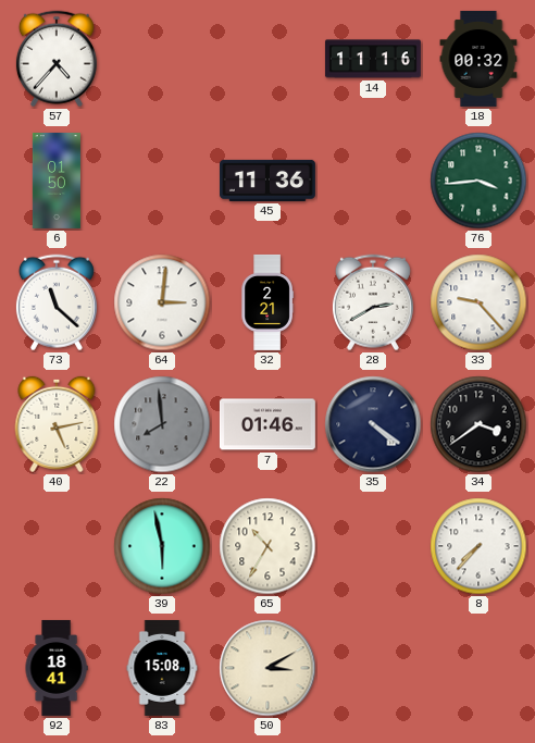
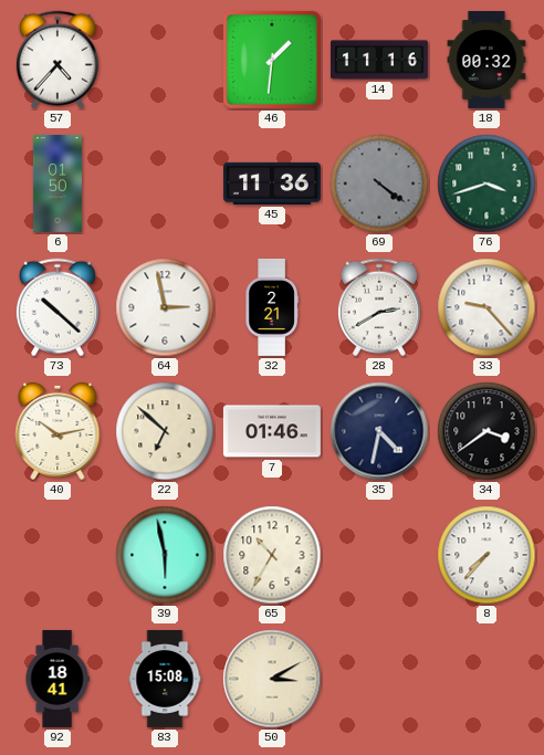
46: none -> 1:31 (272, 60)
69: none -> 4:21 (379, 183)
76: 3:44 -> 3:42 (487, 183)
73: 11:22 -> 10:22 (57, 307)
64: 3:01 -> 2:58 (165, 307)
40: 5:13 -> 10:13 (57, 431)
22: 7:59 -> 6:52 (165, 431)
22 dial: grey -> cream (165, 431)
35: 4:21 -> 4:32 (379, 431)
